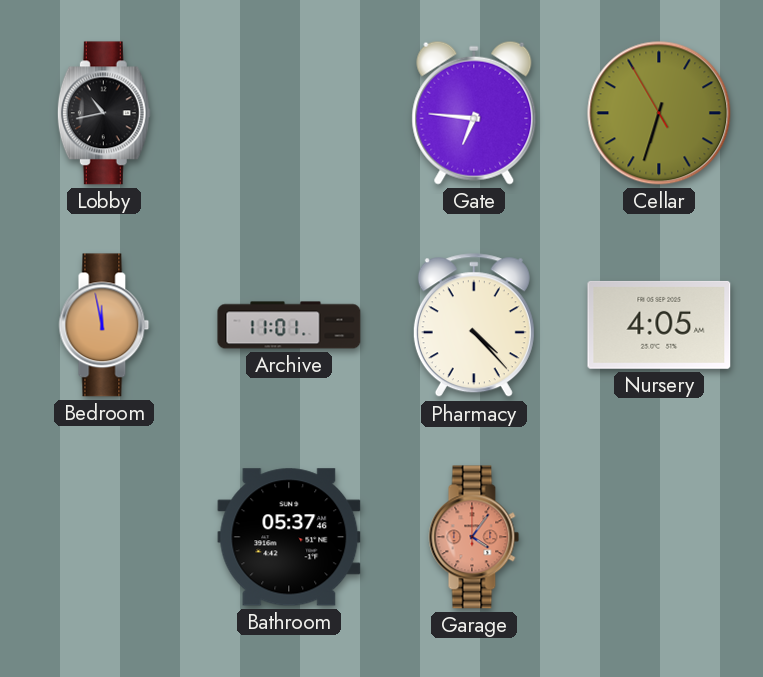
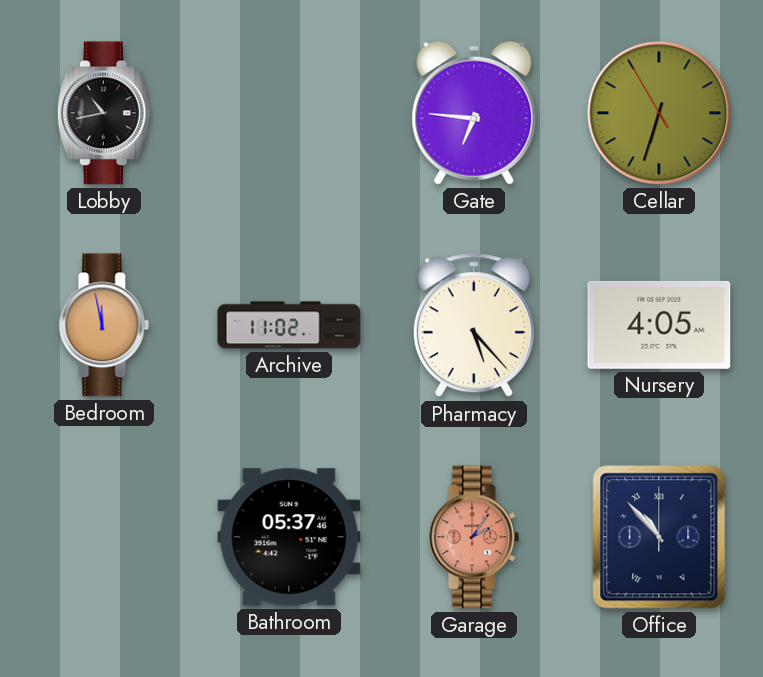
Archive: 11:01 -> 11:02 (289, 325)
Pharmacy: 4:23 -> 5:23 (474, 326)
Garage: 4:06 -> 2:06 (474, 537)
Office: none -> 10:53 (659, 537)
